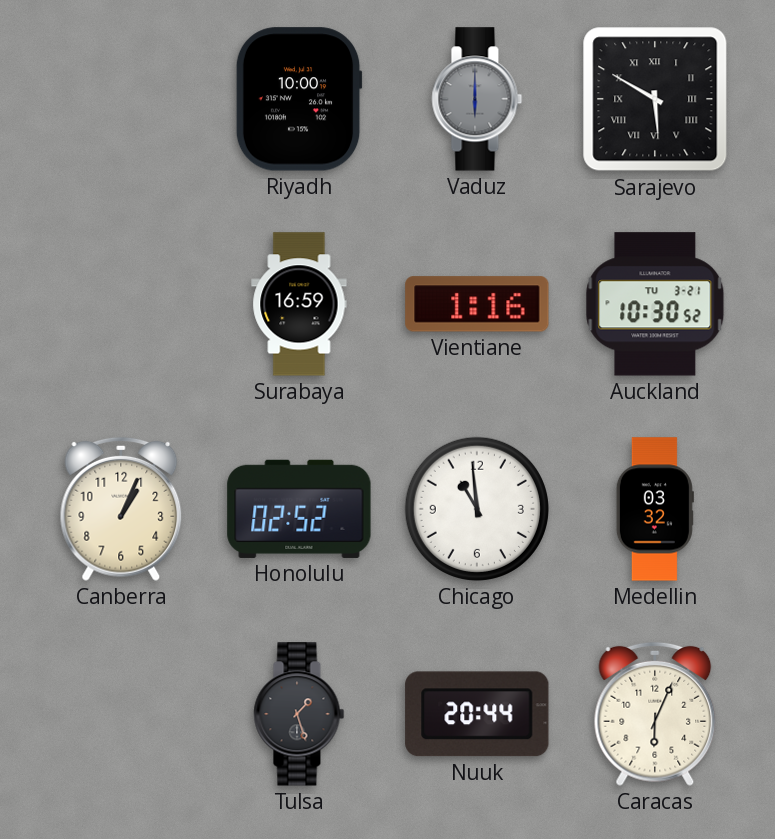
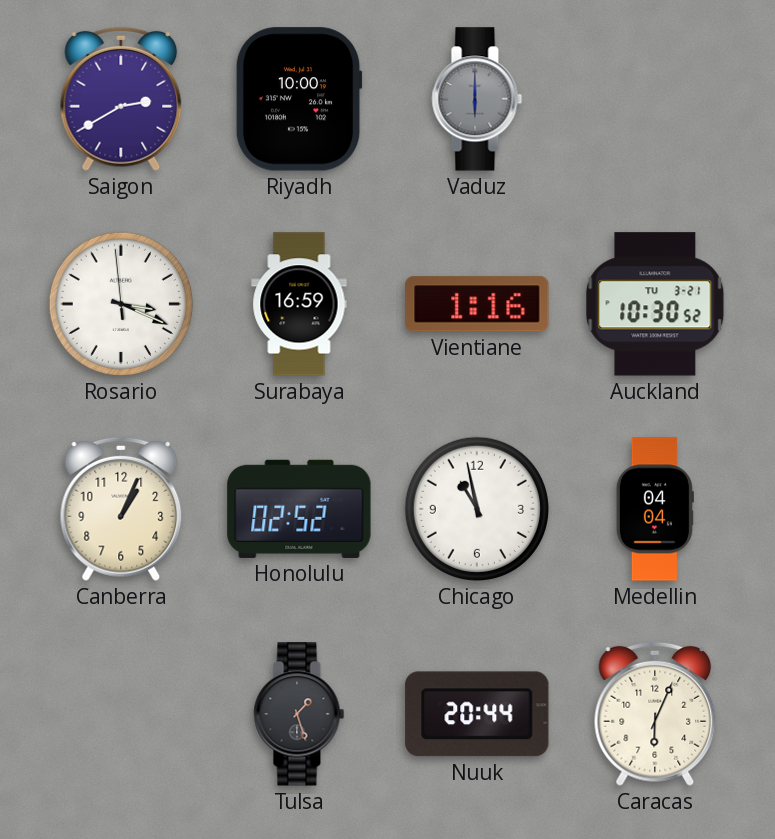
Saigon: none -> 2:40 (121, 99)
Sarajevo: 5:50 -> none (655, 99)
Rosario: none -> 3:18 (121, 304)
Chicago: 10:59 -> 10:58 (477, 509)
Medellin: 03:32 -> 04:04 (655, 509)
